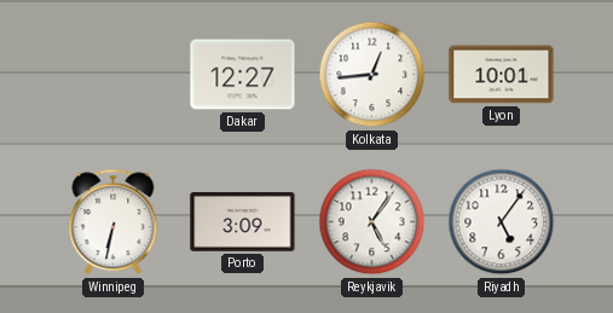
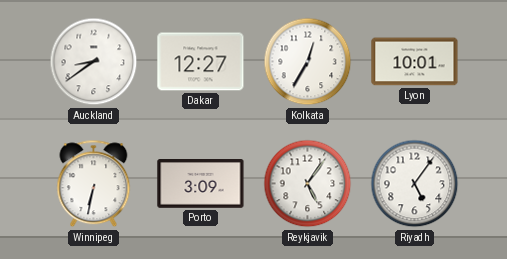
Auckland: none -> 8:39 (94, 62)
Kolkata: 12:44 -> 12:35 (308, 62)
